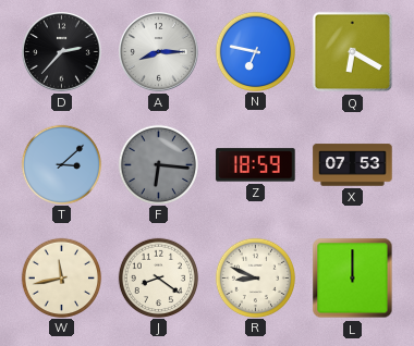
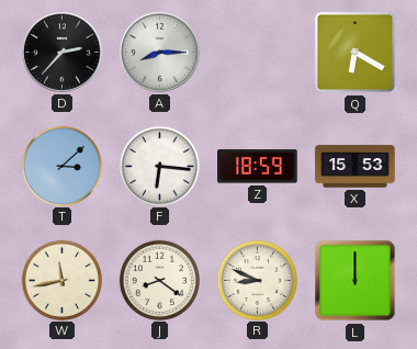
N: 6:47 -> none (255, 51)
F dial: grey -> white (159, 166)
X: 07:53 -> 15:53 (356, 167)
